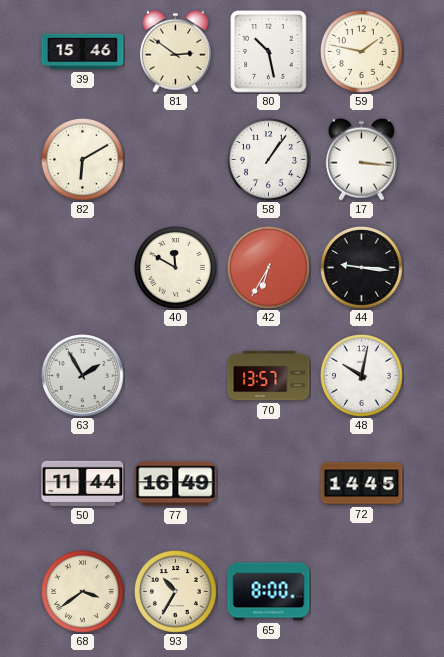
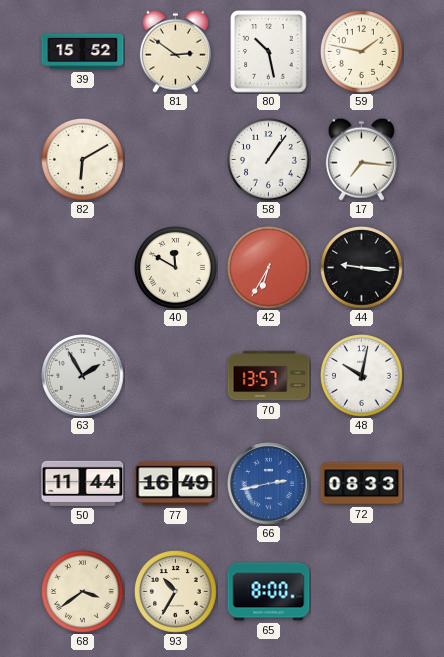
39: 15:46 -> 15:52 (83, 52)
17: 3:16 -> 7:16 (361, 159)
66: none -> 2:43 (269, 484)
72: 14:45 -> 08:33 (362, 484)
